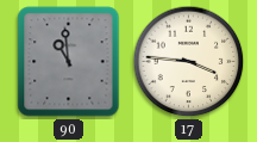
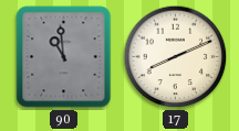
17: 3:46 -> 8:11 (176, 57)
